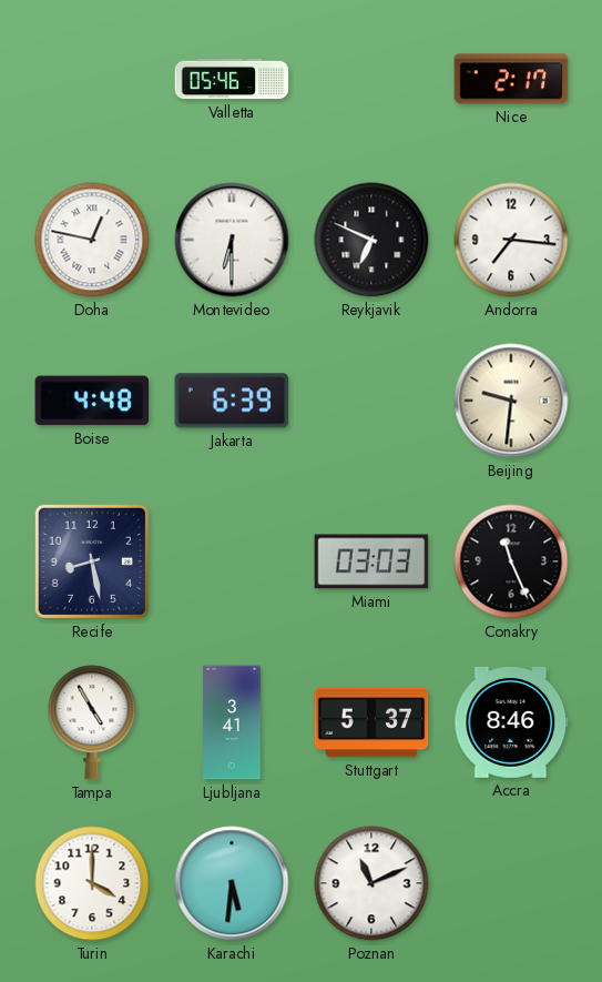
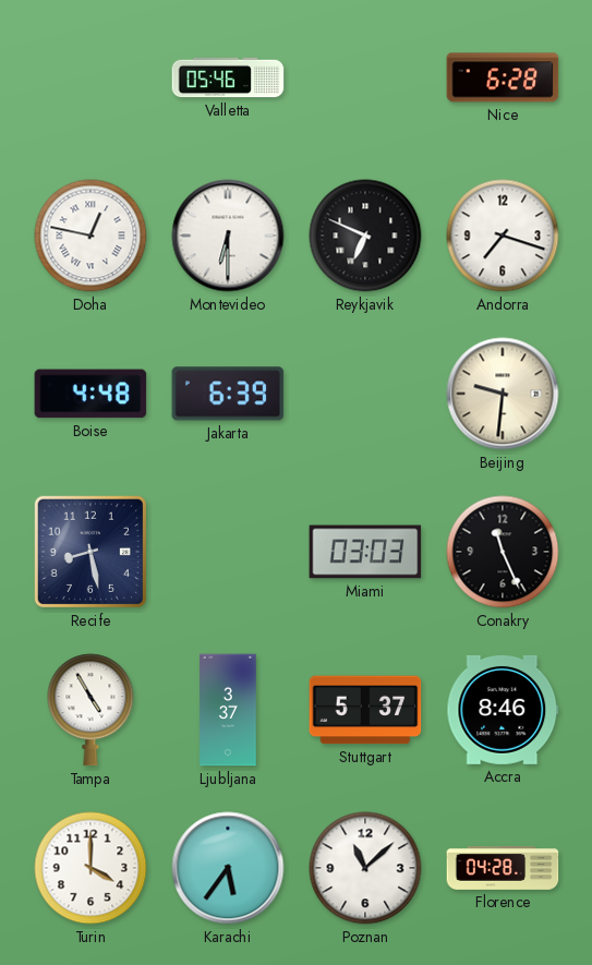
Nice: 2:17 -> 6:28 (503, 77)
Andorra: 7:16 -> 7:18 (503, 236)
Ljubljana: 3:41 -> 3:37 (228, 710)
Karachi: 5:31 -> 5:36 (228, 868)
Poznan: 11:11 -> 11:08 (365, 868)
Florence: none -> 04:28 (503, 869)
